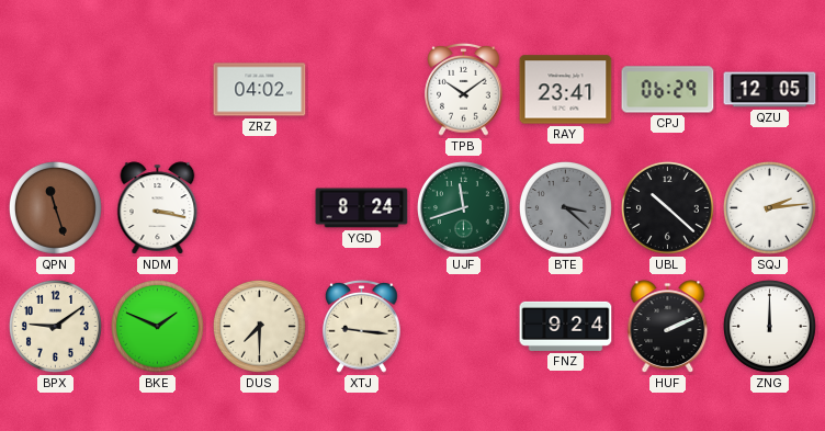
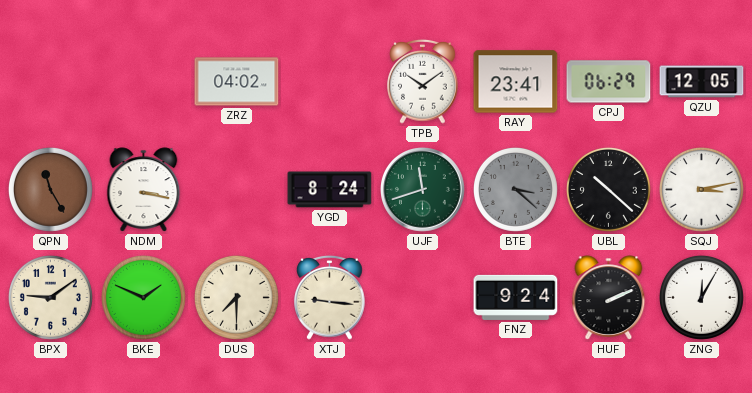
QPN: 11:27 -> 11:25 (50, 189)
SQJ: 2:14 -> 3:13 (701, 189)
ZNG: 12:00 -> 12:05 (701, 297)
